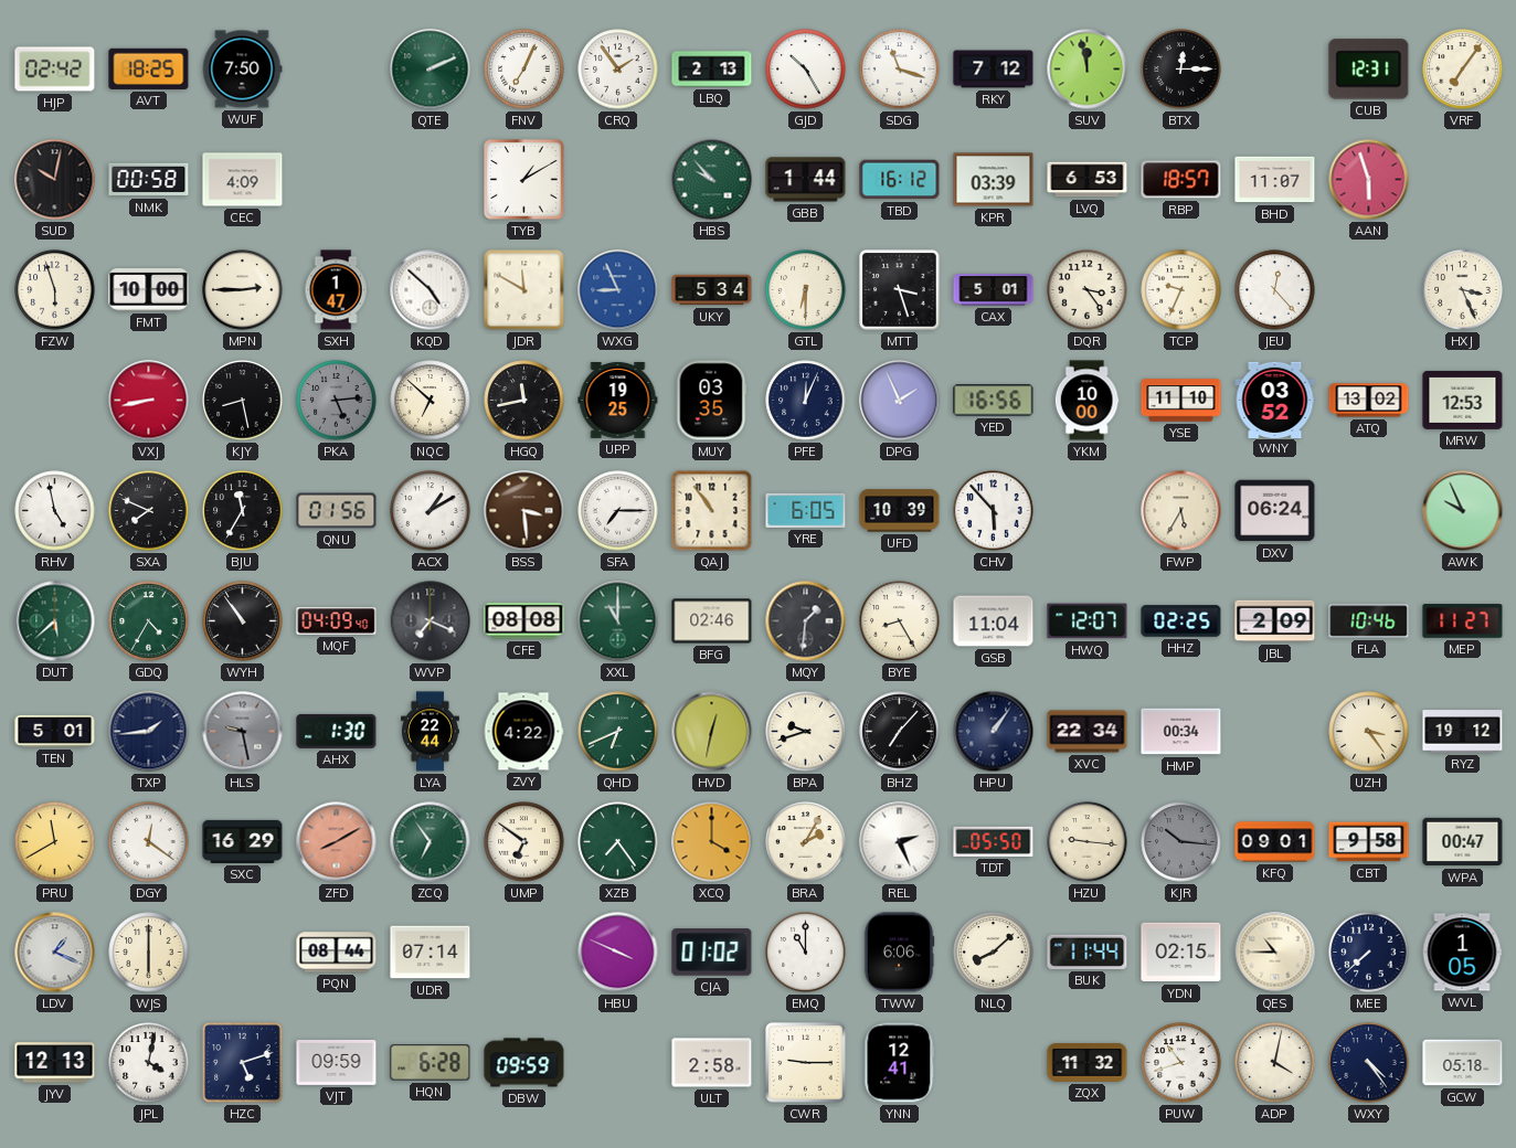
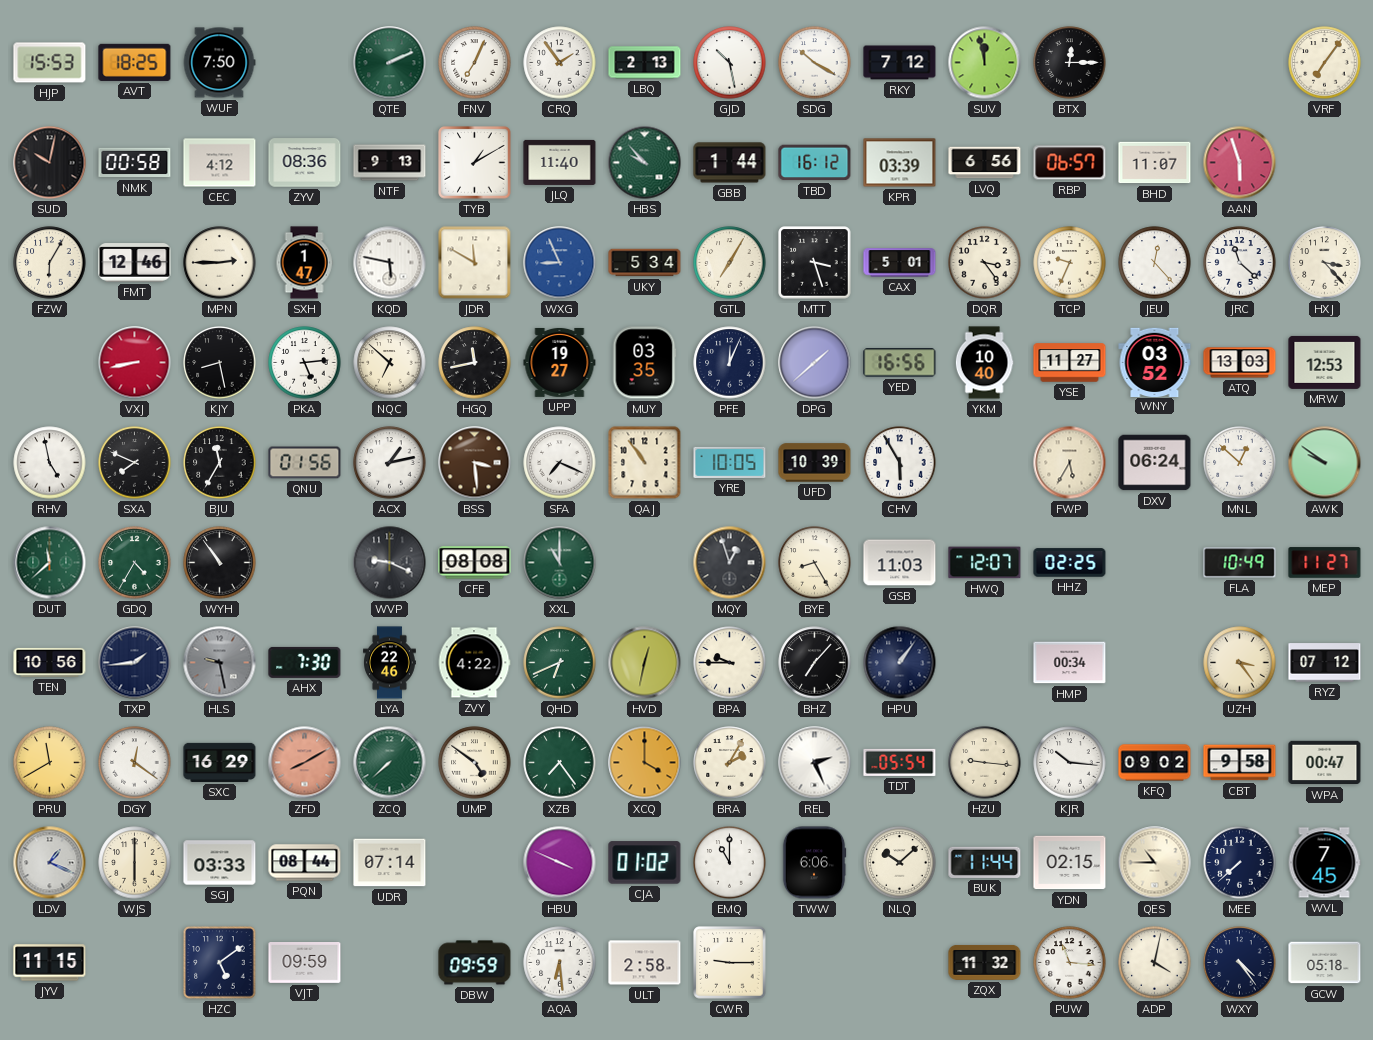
HJP: 02:42 -> 15:53 (50, 63)
GJD: 10:25 -> 10:28 (730, 63)
SDG: 11:18 -> 10:20 (815, 63)
CUB: 12:31 -> none (1369, 70)
CEC: 4:09 -> 4:12 (220, 163)
ZYV: none -> 08:36 (305, 163)
NTF: none -> 9:13 (390, 163)
JLQ: none -> 11:40 (560, 162)
LVQ: 6:53 -> 6:56 (985, 163)
RBP: 18:57 -> 06:57 (1070, 163)
FZW: 5:57 -> 6:05 (50, 263)
FMT: 10:00 -> 12:46 (135, 263)
KQD: 4:52 -> 5:47 (390, 263)
GTL: 6:30 -> 7:05 (730, 263)
JRC: none -> 11:22 (1240, 263)
HXJ: 3:26 -> 3:23 (1325, 263)
PKA dial: grey -> white (305, 363)
UPP: 19:25 -> 19:27 (560, 362)
DPG: 1:56 -> 1:38 (815, 363)
YKM: 10:00 -> 10:40 (984, 363)
YSE: 11:10 -> 11:27 (1070, 363)
ATQ: 13:02 -> 13:03 (1240, 363)
ACX: 1:10 -> 1:13 (390, 463)
SFA: 7:15 -> 7:19 (560, 463)
YRE: 6:05 -> 10:05 (730, 462)
CHV: 5:53 -> 5:55 (900, 463)
MNL: none -> 12:52 (1240, 463)
AWK: 9:56 -> 9:51 (1325, 463)
DUT: 5:38 -> 11:38 (50, 563)
MQF: 04:09 -> none (337, 621)
WVP: 7:19 -> 9:19 (390, 563)
BFG: 02:46 -> none (712, 621)
MQY: 1:31 -> 12:57 (730, 563)
GSB: 11:04 -> 11:03 (900, 563)
JBL: 2:09 -> none (1275, 621)
FLA: 10:46 -> 10:49 (1240, 563)
TEN: 5:01 -> 10:56 (50, 662)
AHX: 1:30 -> 7:30 (305, 662)
LYA: 22:44 -> 22:46 (390, 663)
BPA: 9:42 -> 9:45 (730, 663)
XVC: 22:34 -> none (1088, 732)
RYZ: 19:12 -> 07:12 (1325, 663)
ZCQ: 6:54 -> 7:38 (390, 763)
UMP: 6:51 -> 4:51 (475, 763)
TDT: 05:50 -> 05:54 (900, 762)
KJR dial: grey -> white (1070, 763)
KFQ: 09:01 -> 09:02 (1155, 763)
SGJ: none -> 03:33 (220, 863)
NLQ: 8:08 -> 10:08 (900, 863)
WVL: 1:05 -> 7:45 (1324, 863)
JYV: 12:13 -> 11:15 (50, 963)
JPL: 4:02 -> none (149, 1063)
HZC: 5:12 -> 5:09 (220, 963)
HQN: 6:28 -> none (431, 1063)
AQA: none -> 6:29 (560, 963)
YNN: 12:41 -> none (900, 1063)
PUW: 10:42 -> 11:16 (1070, 963)
